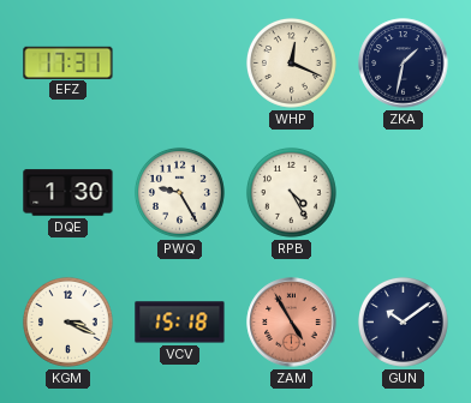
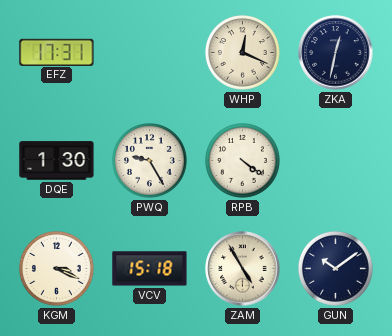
ZKA: 1:32 -> 12:32 (336, 53)
RPB: 4:25 -> 4:21 (242, 160)
ZAM dial: salmon -> cream (243, 269)
